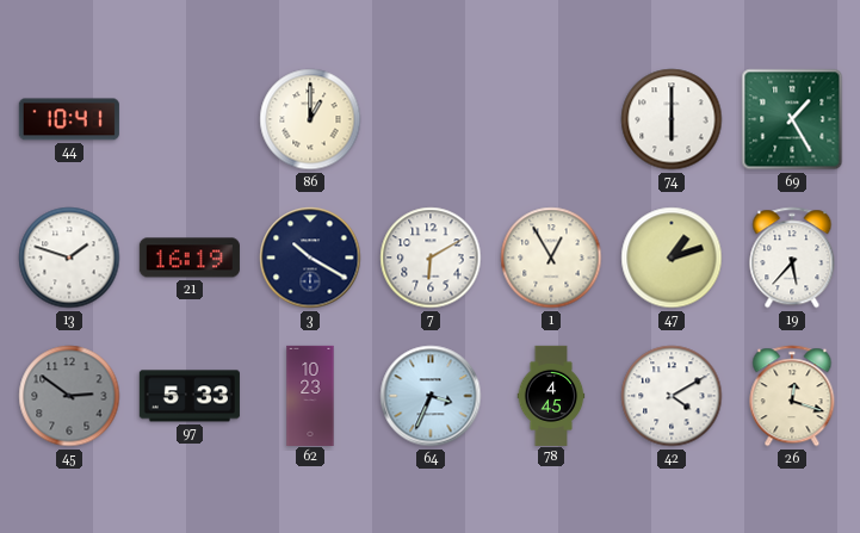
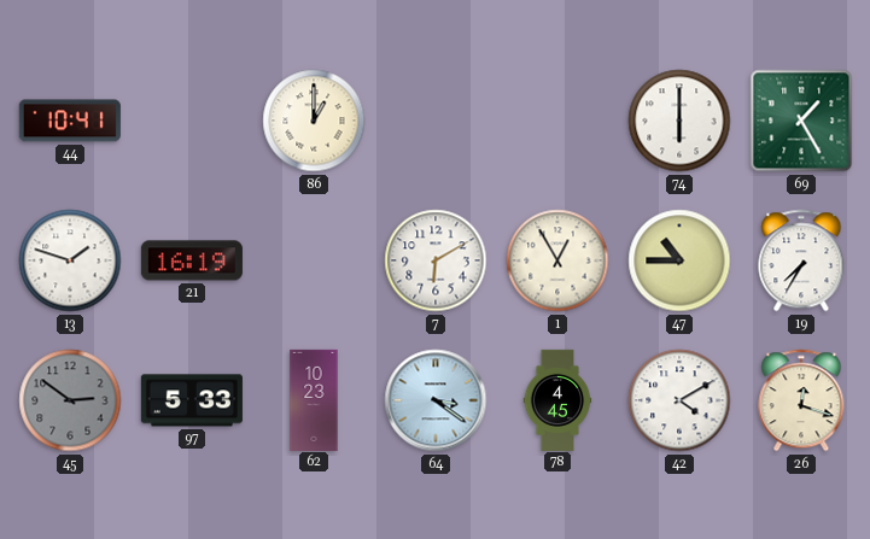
3: 10:20 -> none (310, 258)
47: 1:12 -> 10:45 (679, 260)
19: 5:37 -> 7:35 (801, 260)
64: 3:34 -> 3:21 (436, 400)
